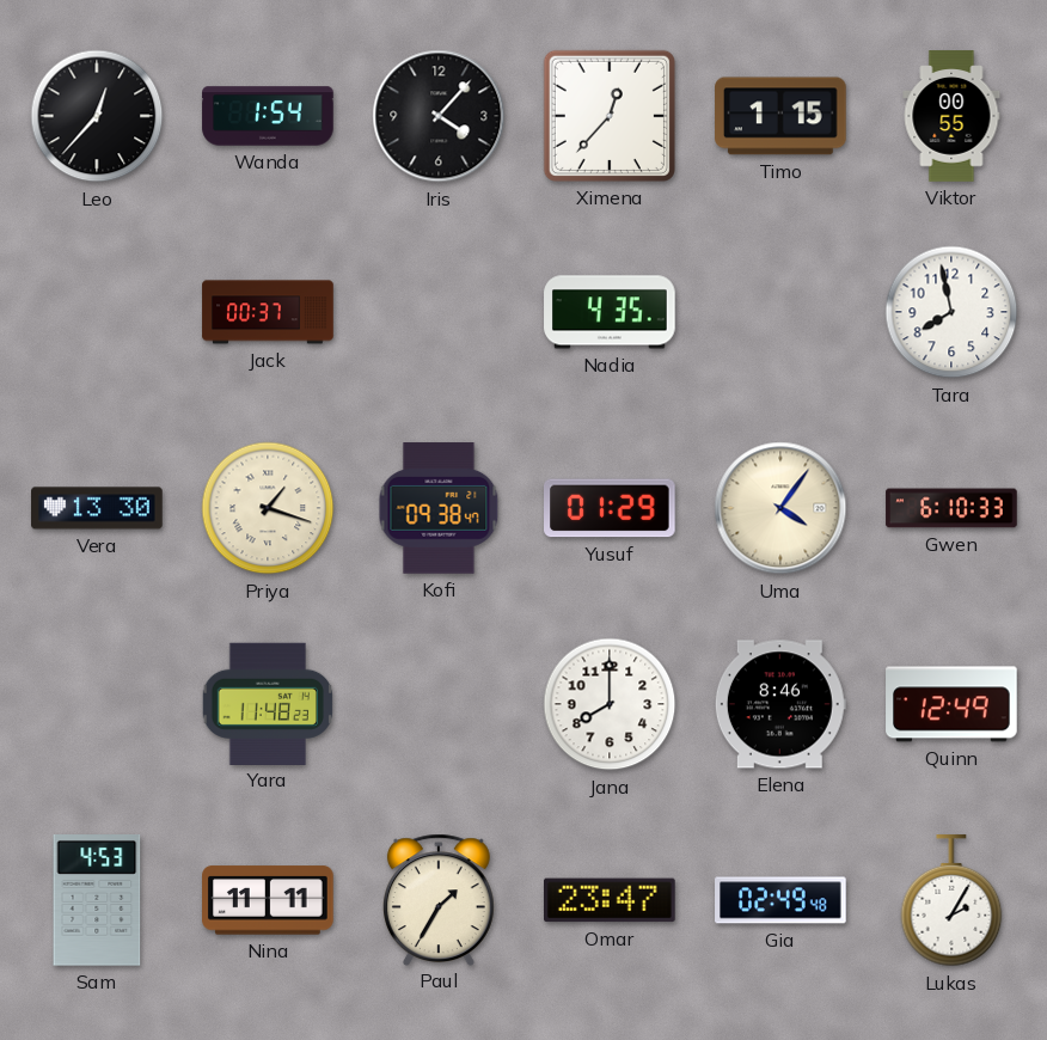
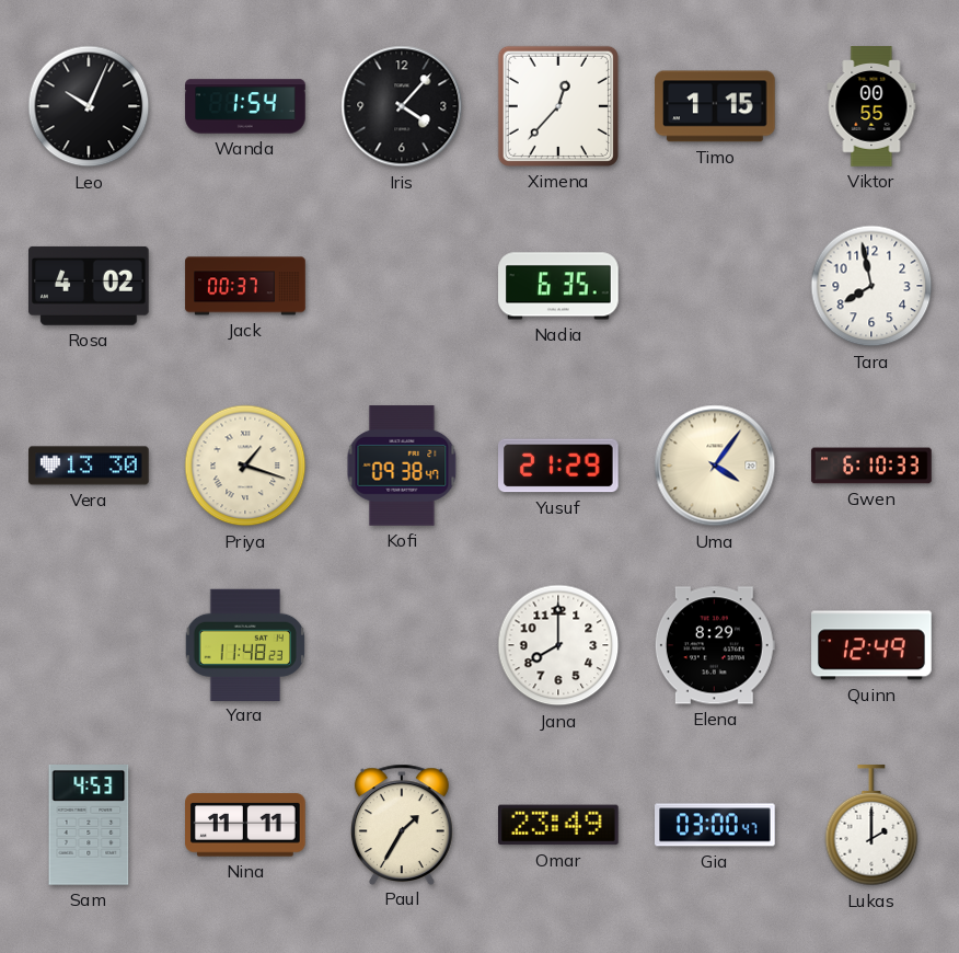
Leo: 12:37 -> 10:04 (89, 106)
Rosa: none -> 4:02 (90, 286)
Nadia: 4:35 -> 6:35 (558, 286)
Yusuf: 01:29 -> 21:29 (559, 466)
Elena: 8:46 -> 8:29 (715, 645)
Omar: 23:47 -> 23:49 (559, 825)
Gia: 02:49 -> 03:00 (715, 825)
Lukas: 2:05 -> 2:00 (871, 826)
